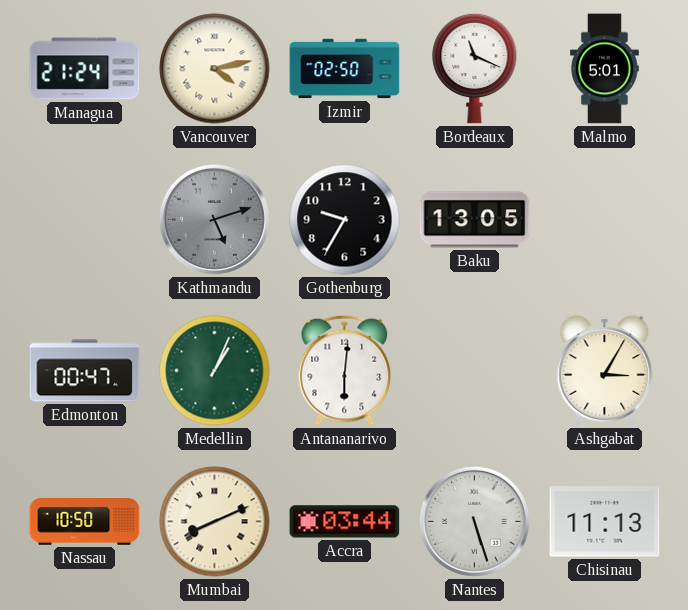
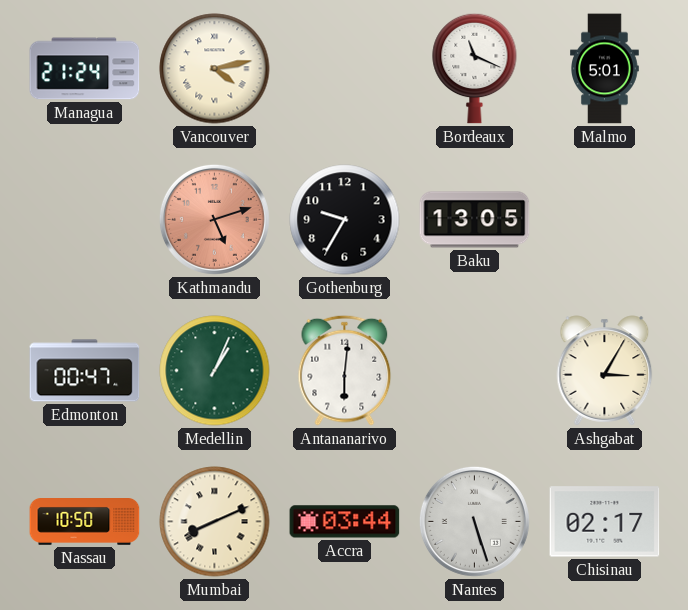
Izmir: 02:50 -> none (345, 69)
Kathmandu dial: grey -> salmon (214, 219)
Chisinau: 11:13 -> 02:17 (605, 522)
